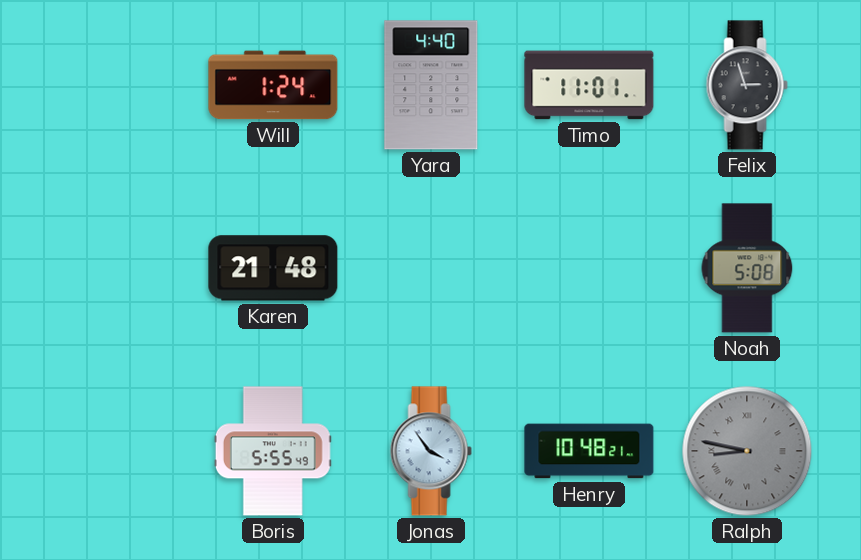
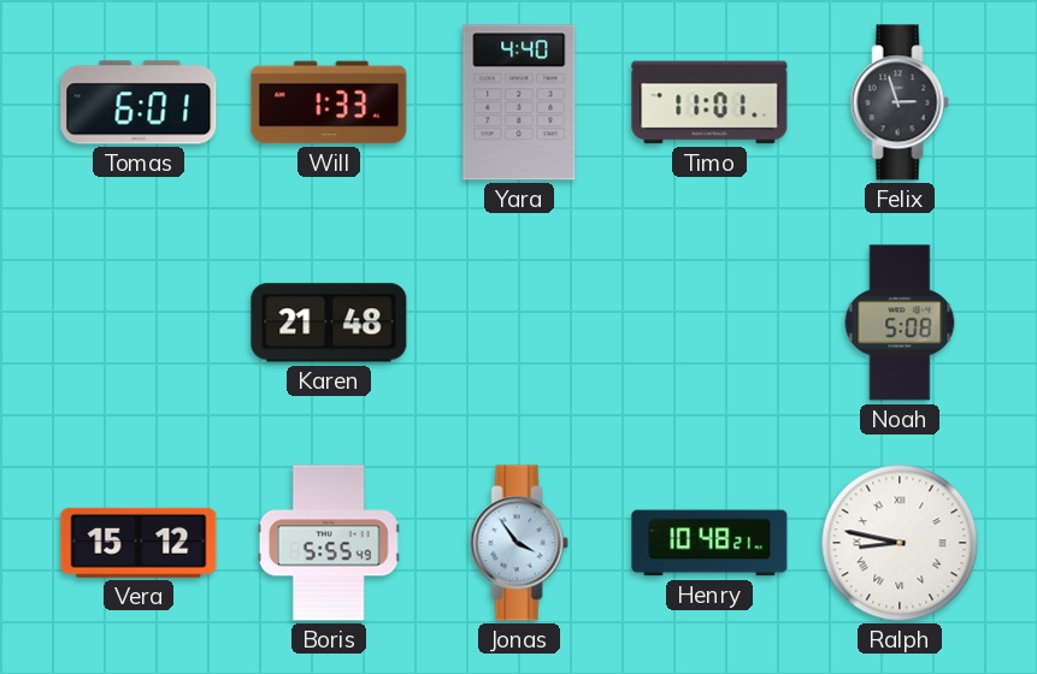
Tomas: none -> 6:01 (139, 102)
Will: 1:24 -> 1:33 (329, 102)
Vera: none -> 15:12 (139, 543)
Ralph dial: grey -> white (900, 543)
